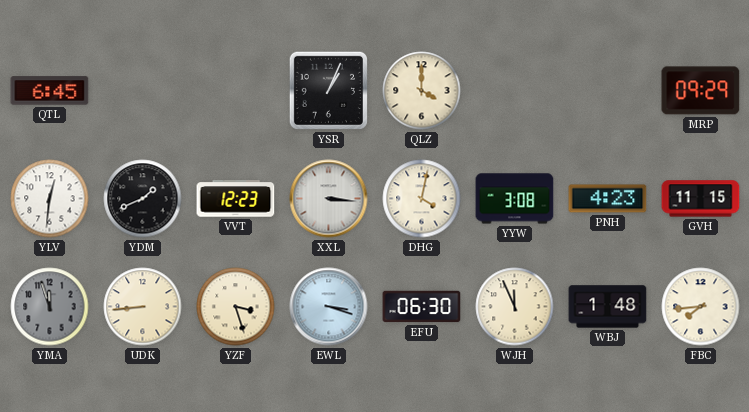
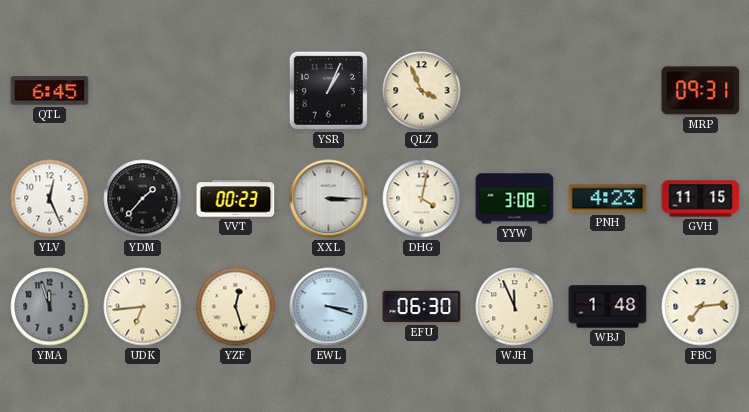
QLZ: 4:00 -> 3:56 (422, 91)
MRP: 09:29 -> 09:31 (701, 91)
YLV: 12:31 -> 12:26 (50, 199)
YDM: 1:41 -> 1:37 (143, 199)
VVT: 12:23 -> 00:23 (236, 199)
XXL: 3:16 -> 3:15 (329, 199)
UDK: 8:44 -> 6:44 (143, 307)
YZF: 3:27 -> 12:27 (236, 307)
FBC: 7:44 -> 7:14 (701, 307)
